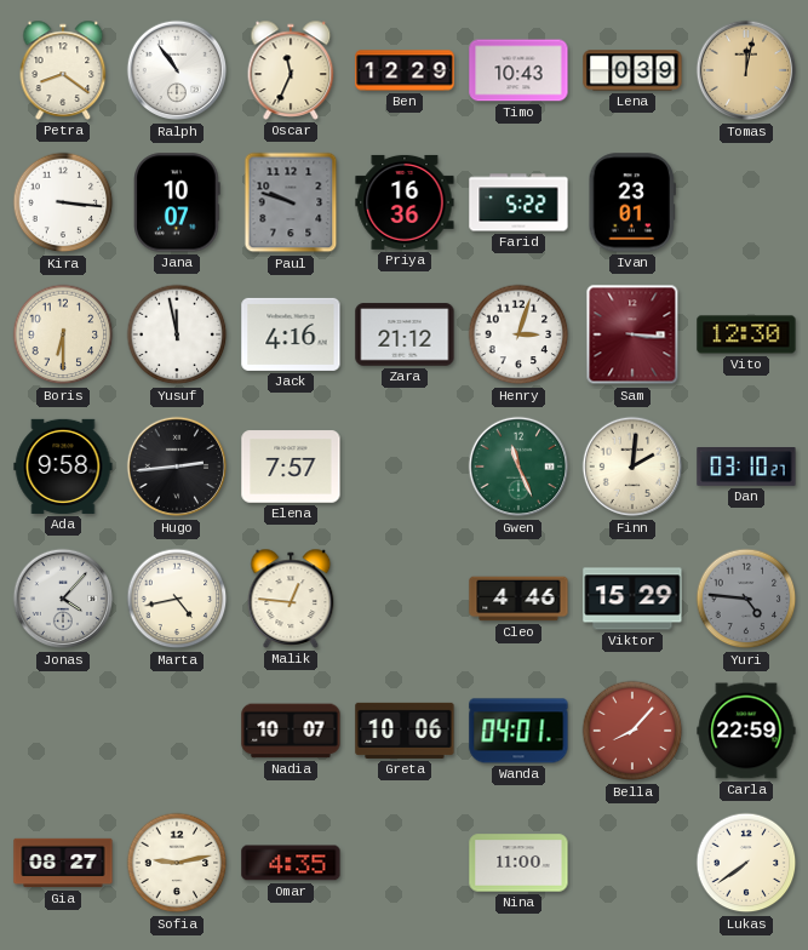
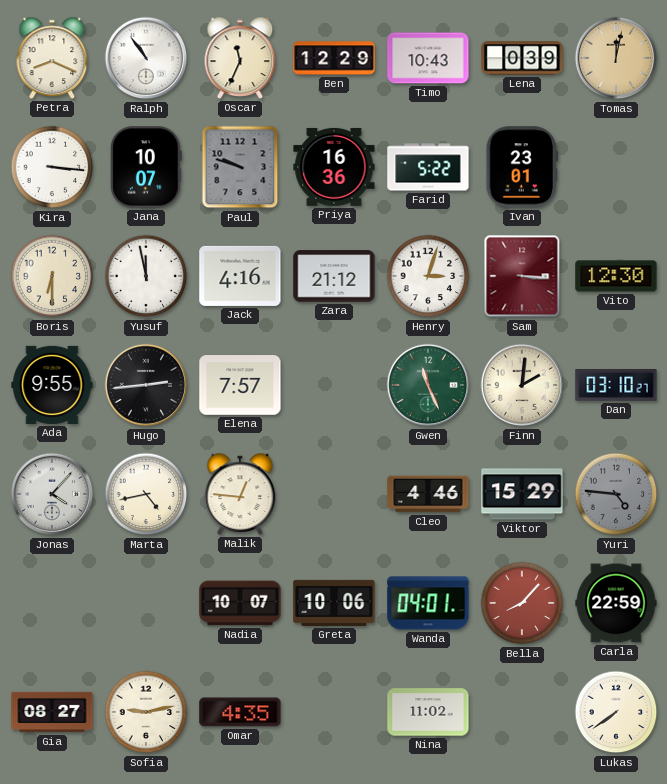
Petra: 8:21 -> 8:19 (52, 58)
Ada: 9:58 -> 9:55 (52, 385)
Nina: 11:00 -> 11:02 (428, 712)
